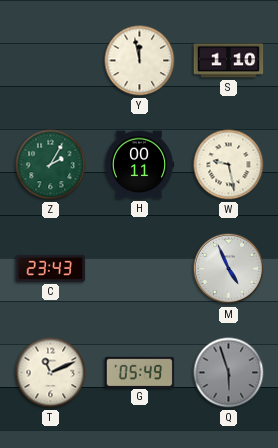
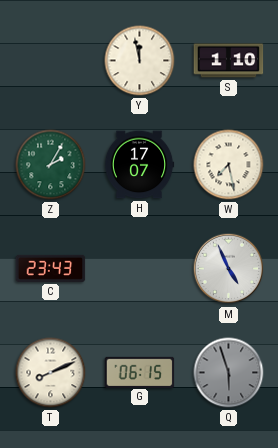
H: 00:11 -> 17:07 (139, 165)
W: 9:28 -> 7:28 (229, 165)
T: 11:11 -> 8:11 (51, 373)
G: 05:49 -> 06:15 (140, 372)
